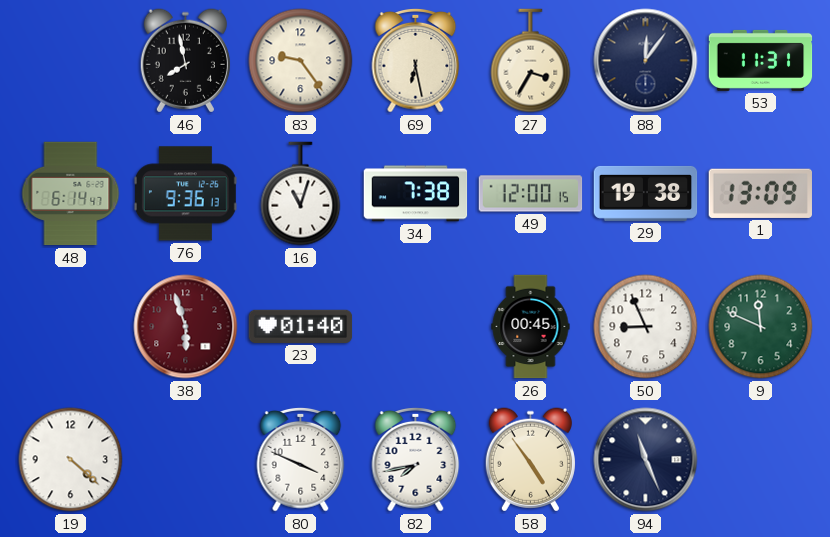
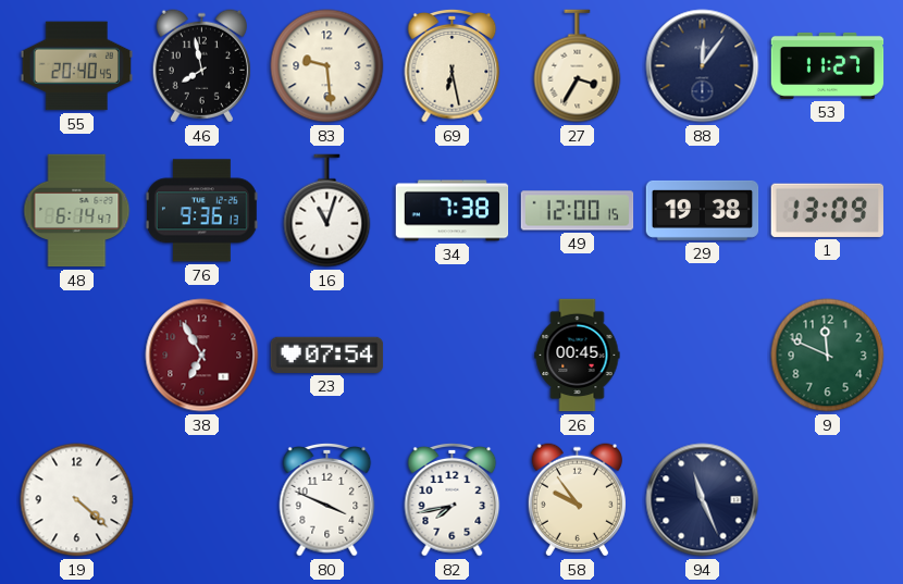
55: none -> 20:40 (77, 66)
83: 9:24 -> 9:29 (327, 66)
53: 11:31 -> 11:27 (828, 65)
38: 5:57 -> 6:55 (202, 356)
23: 01:40 -> 07:54 (327, 355)
50: 8:56 -> none (646, 327)
58: 4:54 -> 9:54 (577, 500)
